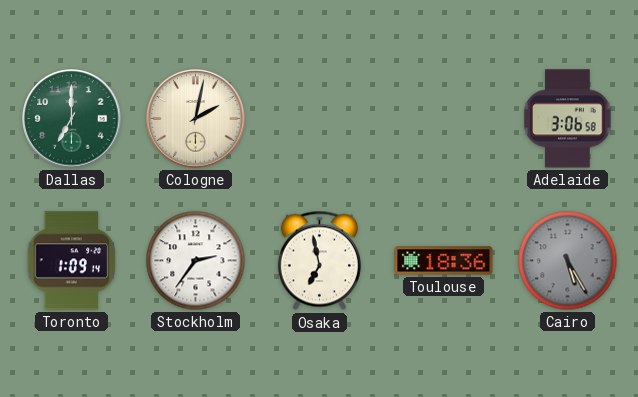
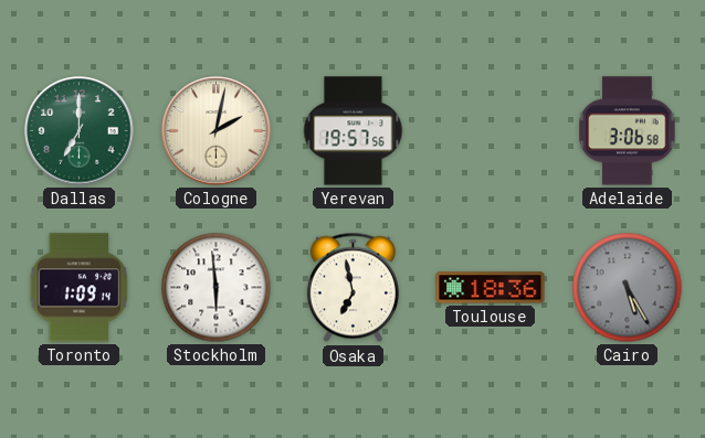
Yerevan: none -> 19:57 (354, 131)
Stockholm: 2:36 -> 5:59 (217, 288)
